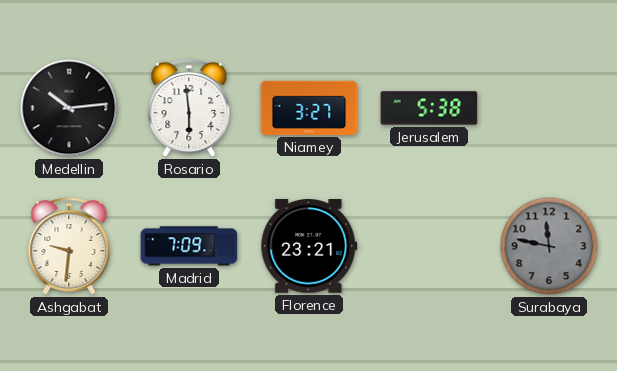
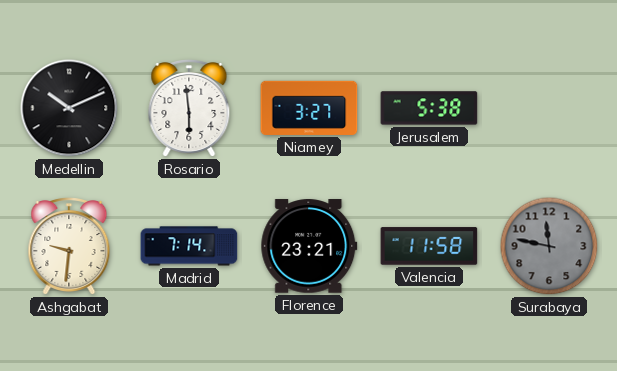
Medellin: 10:14 -> 10:11 (69, 108)
Madrid: 7:09 -> 7:14 (189, 246)
Valencia: none -> 11:58 (429, 246)
